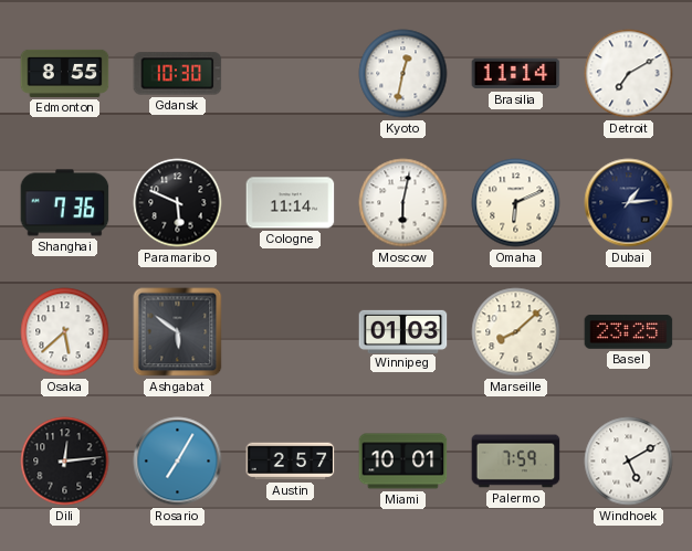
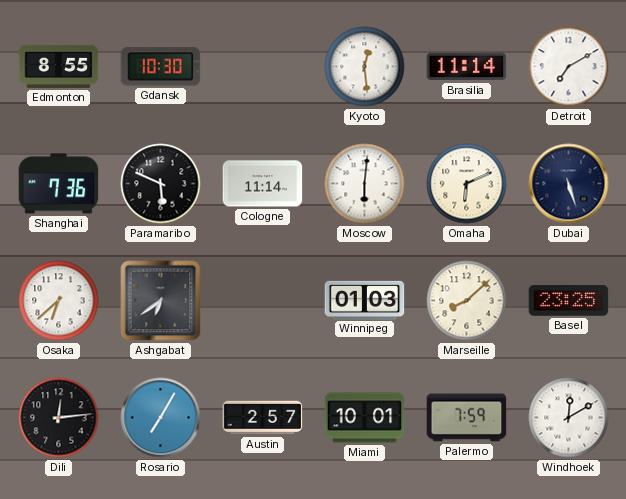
Kyoto: 12:32 -> 12:29 (365, 67)
Moscow: 6:02 -> 6:01 (365, 184)
Dubai: 1:14 -> 5:27 (569, 184)
Osaka: 5:38 -> 6:38 (59, 301)
Ashgabat: 5:51 -> 6:39 (161, 301)
Windhoek: 5:10 -> 12:10 (569, 418)
